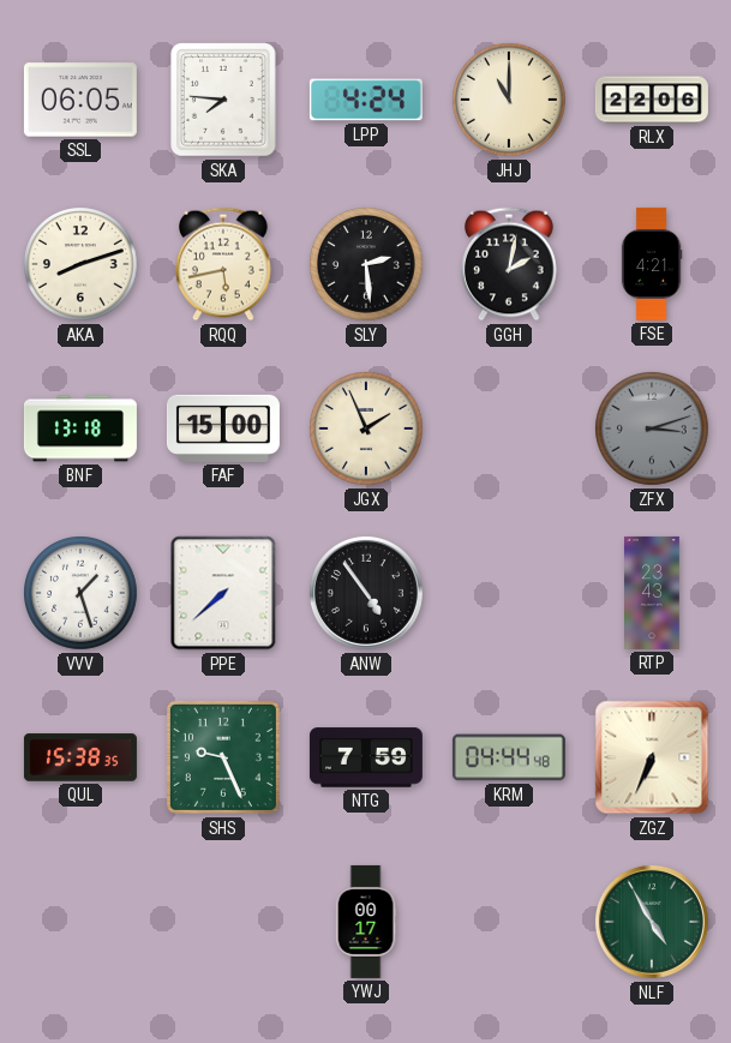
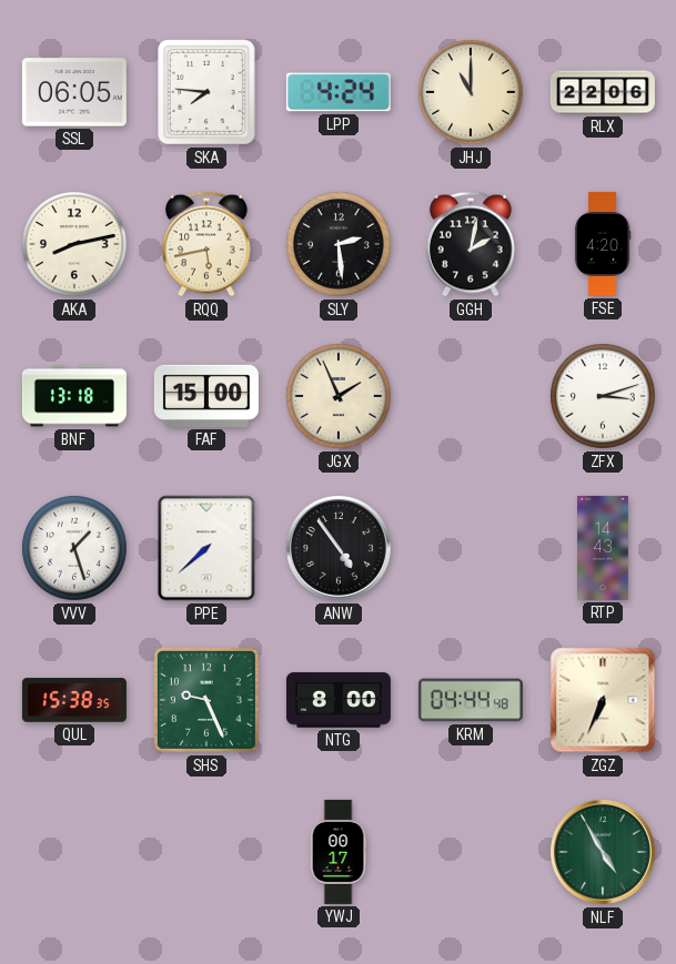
AKA: 8:12 -> 8:13 (75, 245)
FSE: 4:21 -> 4:20 (603, 244)
ZFX dial: grey -> white (604, 397)
RTP: 23:43 -> 14:43 (604, 548)
NTG: 7:59 -> 8:00 (339, 700)
